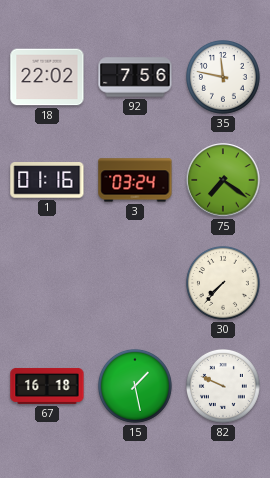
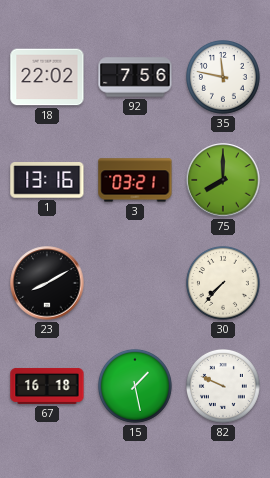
1: 01:16 -> 13:16 (47, 180)
3: 03:24 -> 03:21 (135, 180)
75: 7:21 -> 8:00 (223, 180)
23: none -> 8:10 (47, 283)
